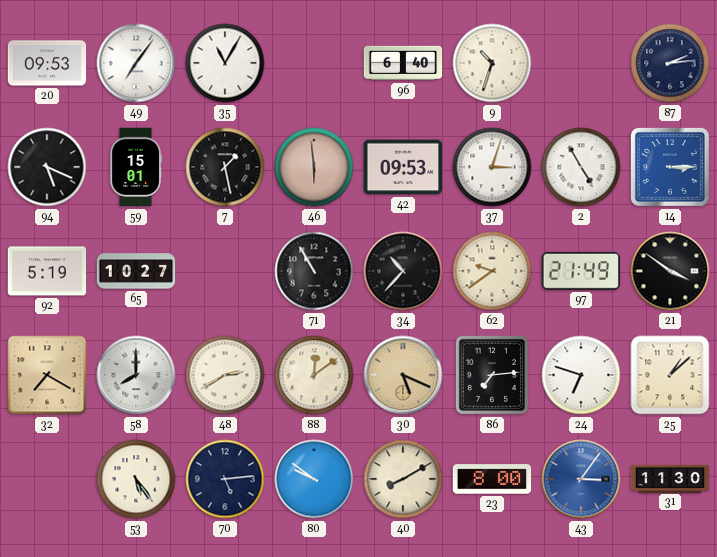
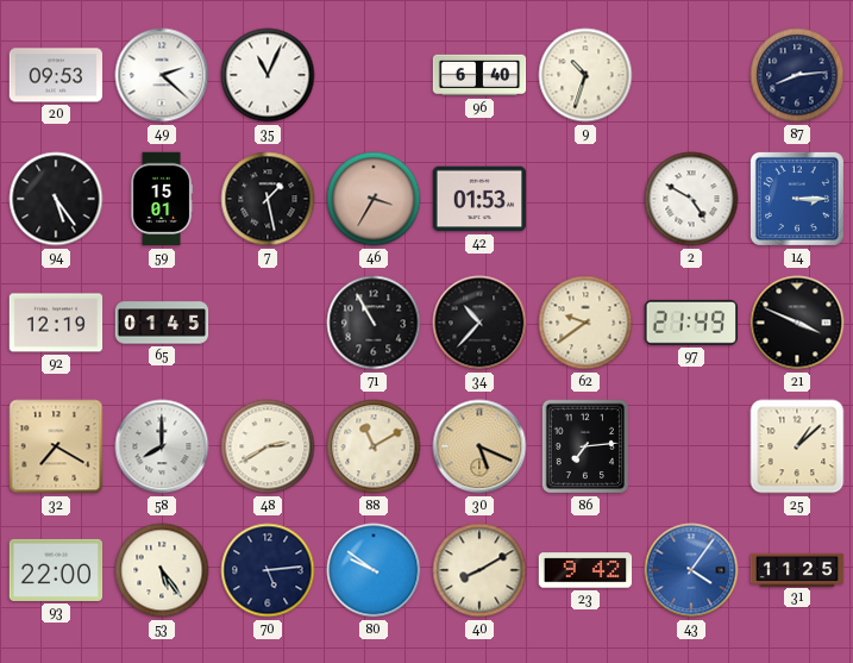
49: 7:06 -> 2:22 (162, 75)
35: 11:05 -> 11:04 (268, 75)
87: 2:14 -> 8:14 (797, 75)
94: 5:19 -> 5:24 (56, 199)
46: 5:59 -> 3:35 (374, 199)
42: 09:53 -> 01:53 (479, 199)
37: 3:03 -> none (492, 167)
2: 4:55 -> 4:50 (691, 199)
92: 5:19 -> 12:19 (56, 323)
65: 10:27 -> 01:45 (162, 323)
21: 3:51 -> 3:49 (797, 323)
88: 12:09 -> 11:10 (374, 446)
24: 6:48 -> none (581, 375)
93: none -> 22:00 (56, 570)
23: 8:00 -> 9:42 (585, 570)
43: 3:06 -> 4:06 (691, 570)
31: 11:30 -> 11:25 (797, 569)
